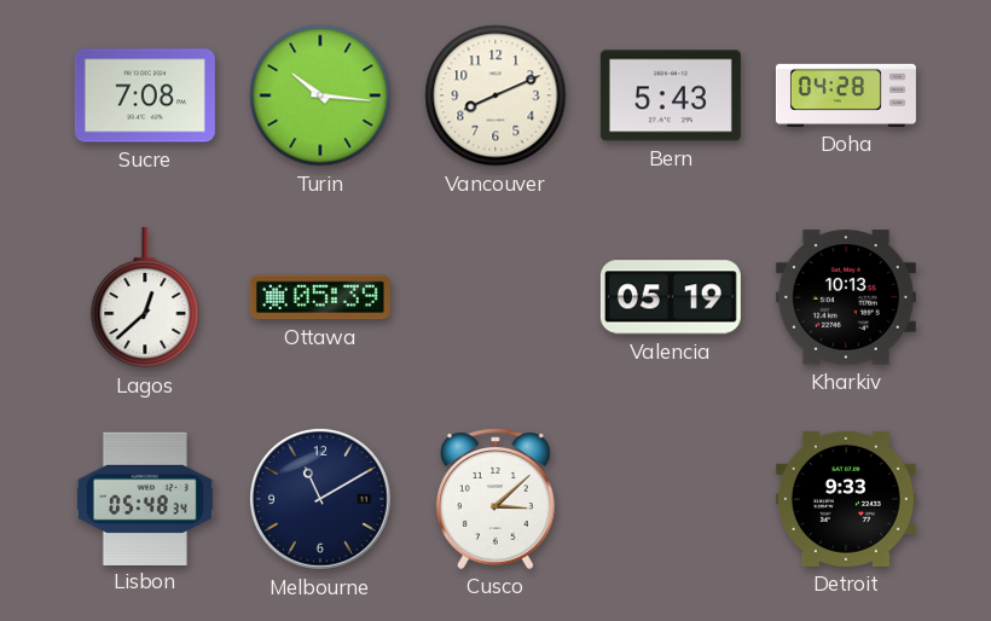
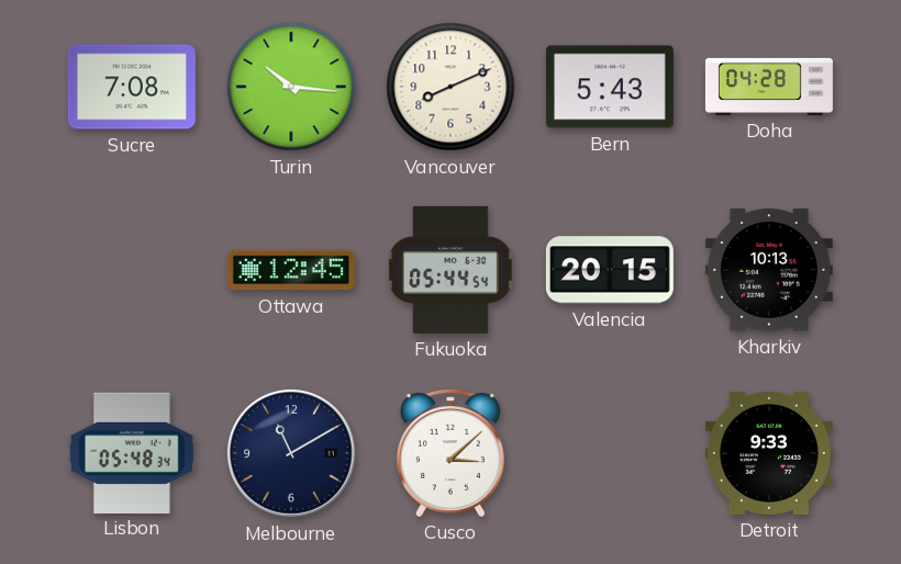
Lagos: 12:38 -> none (145, 297)
Ottawa: 05:39 -> 12:45 (291, 270)
Fukuoka: none -> 05:44 (451, 270)
Valencia: 05:19 -> 20:15 (610, 270)
